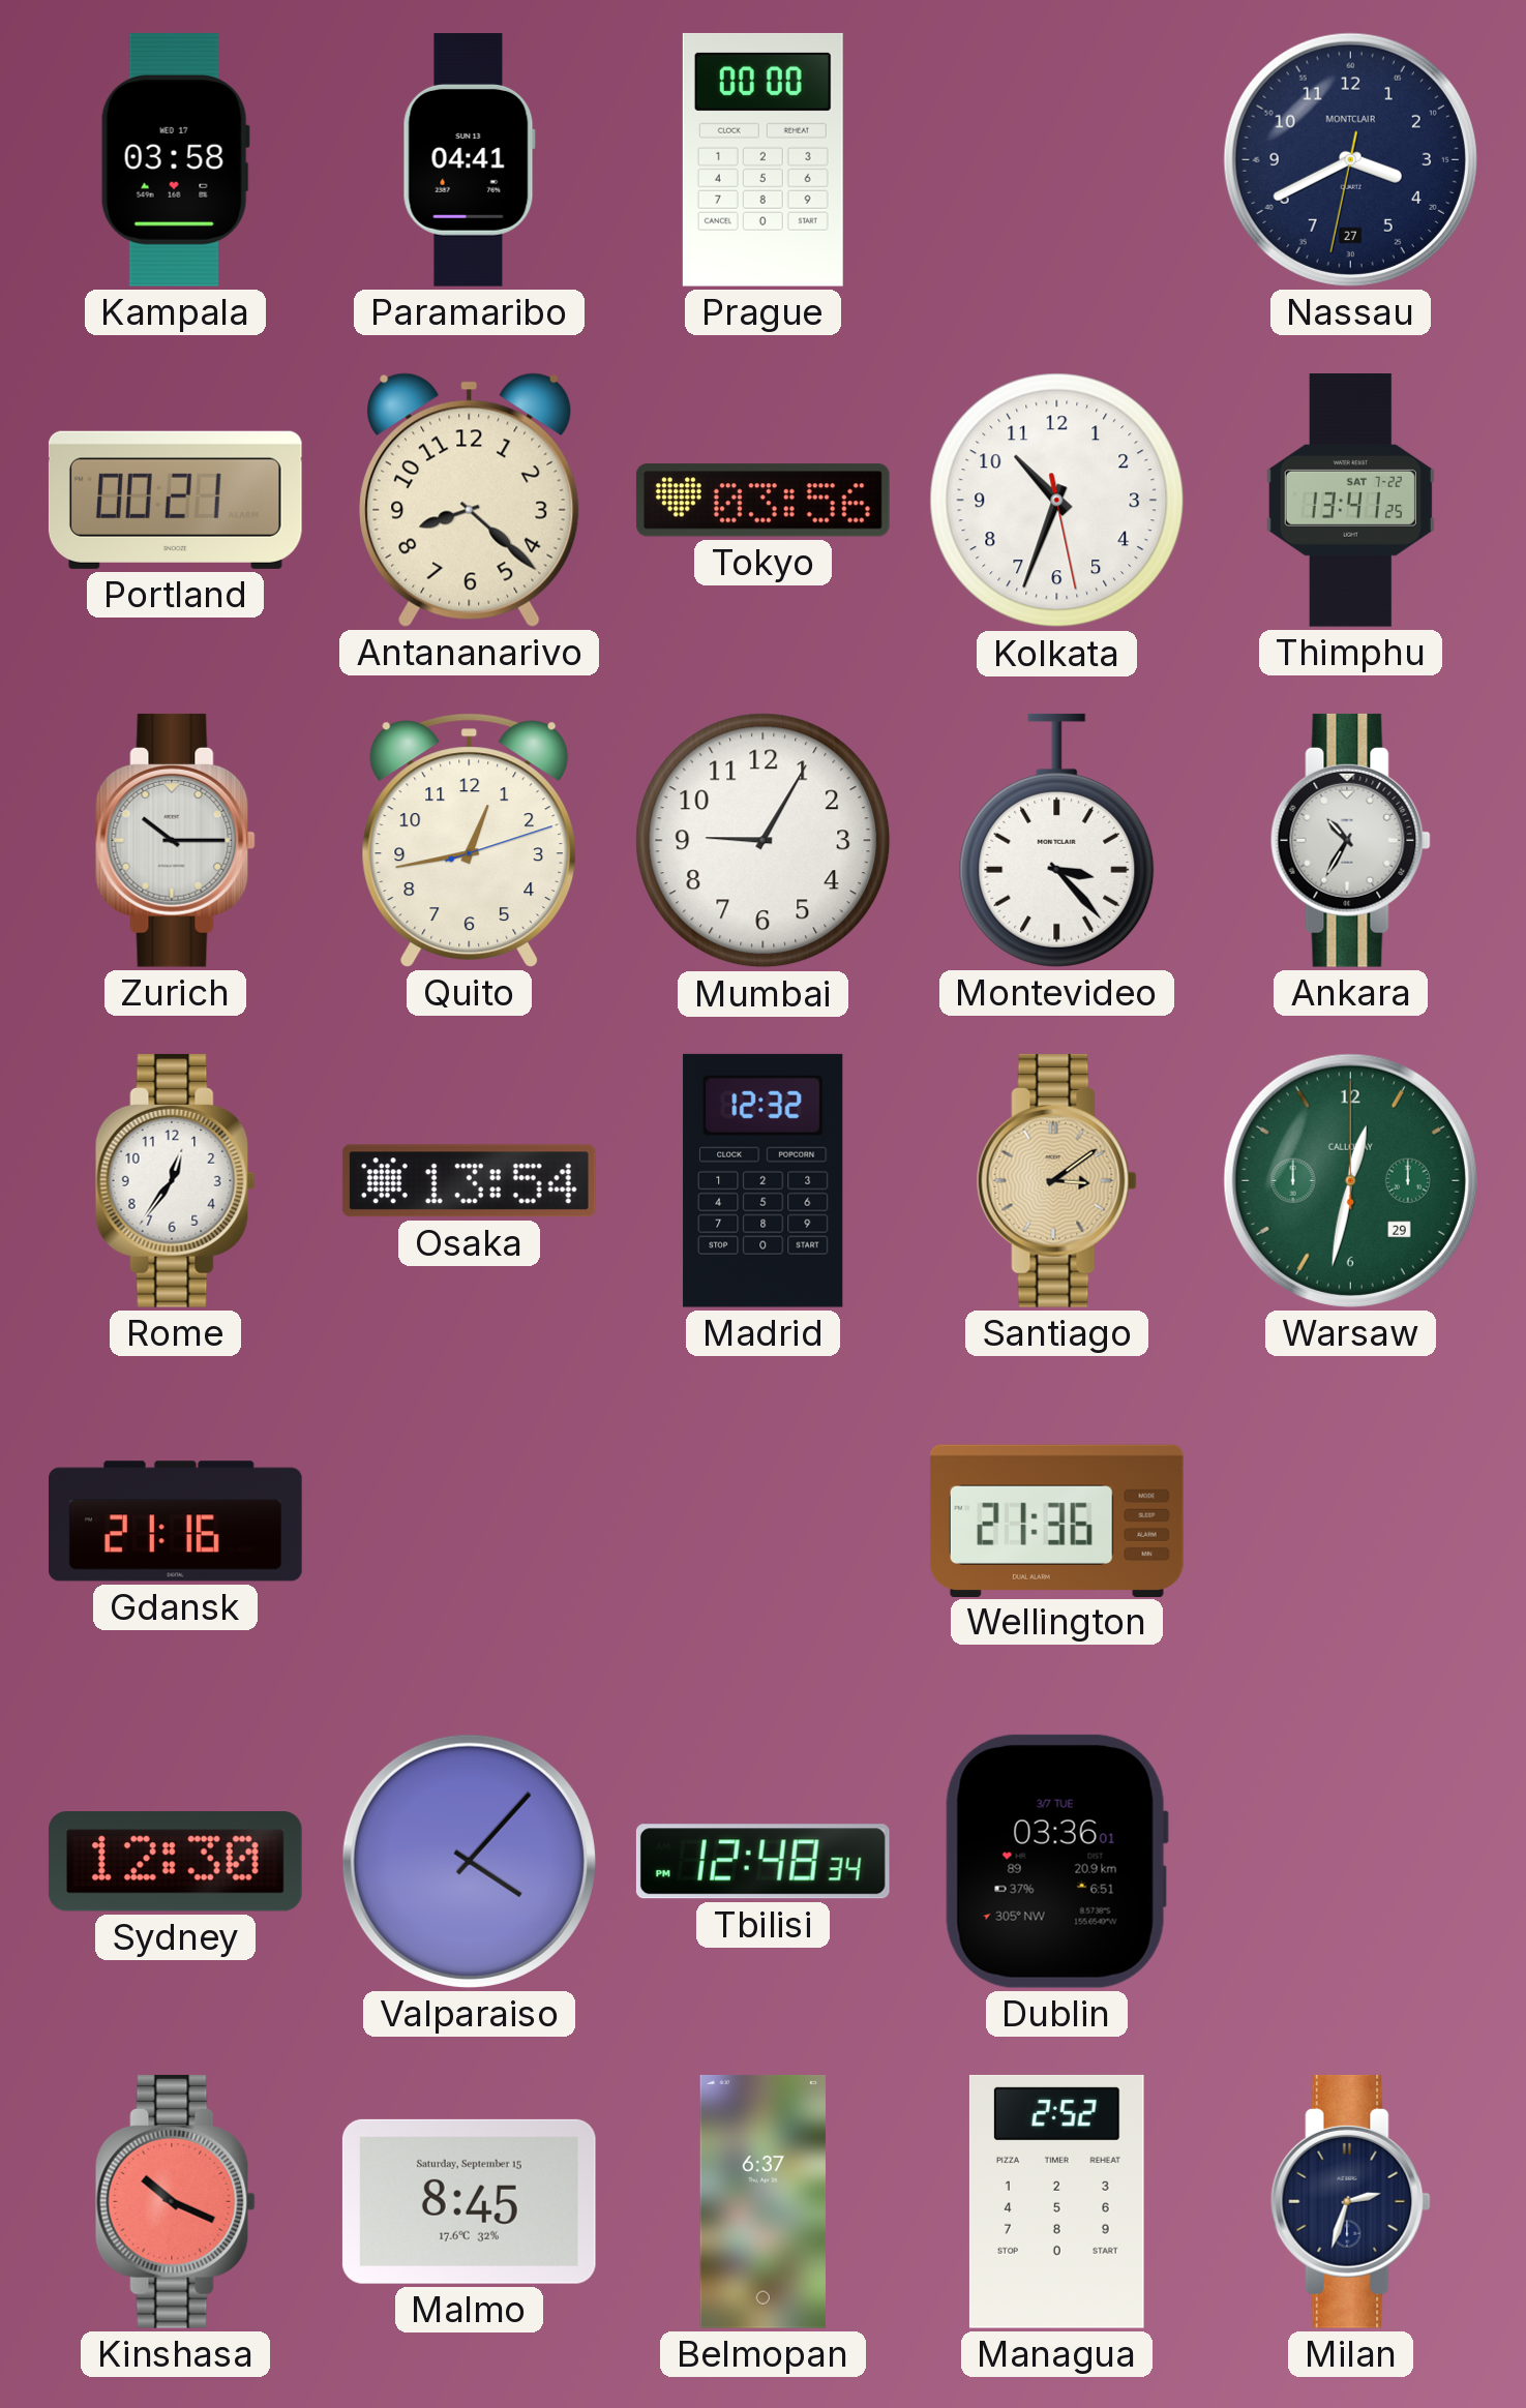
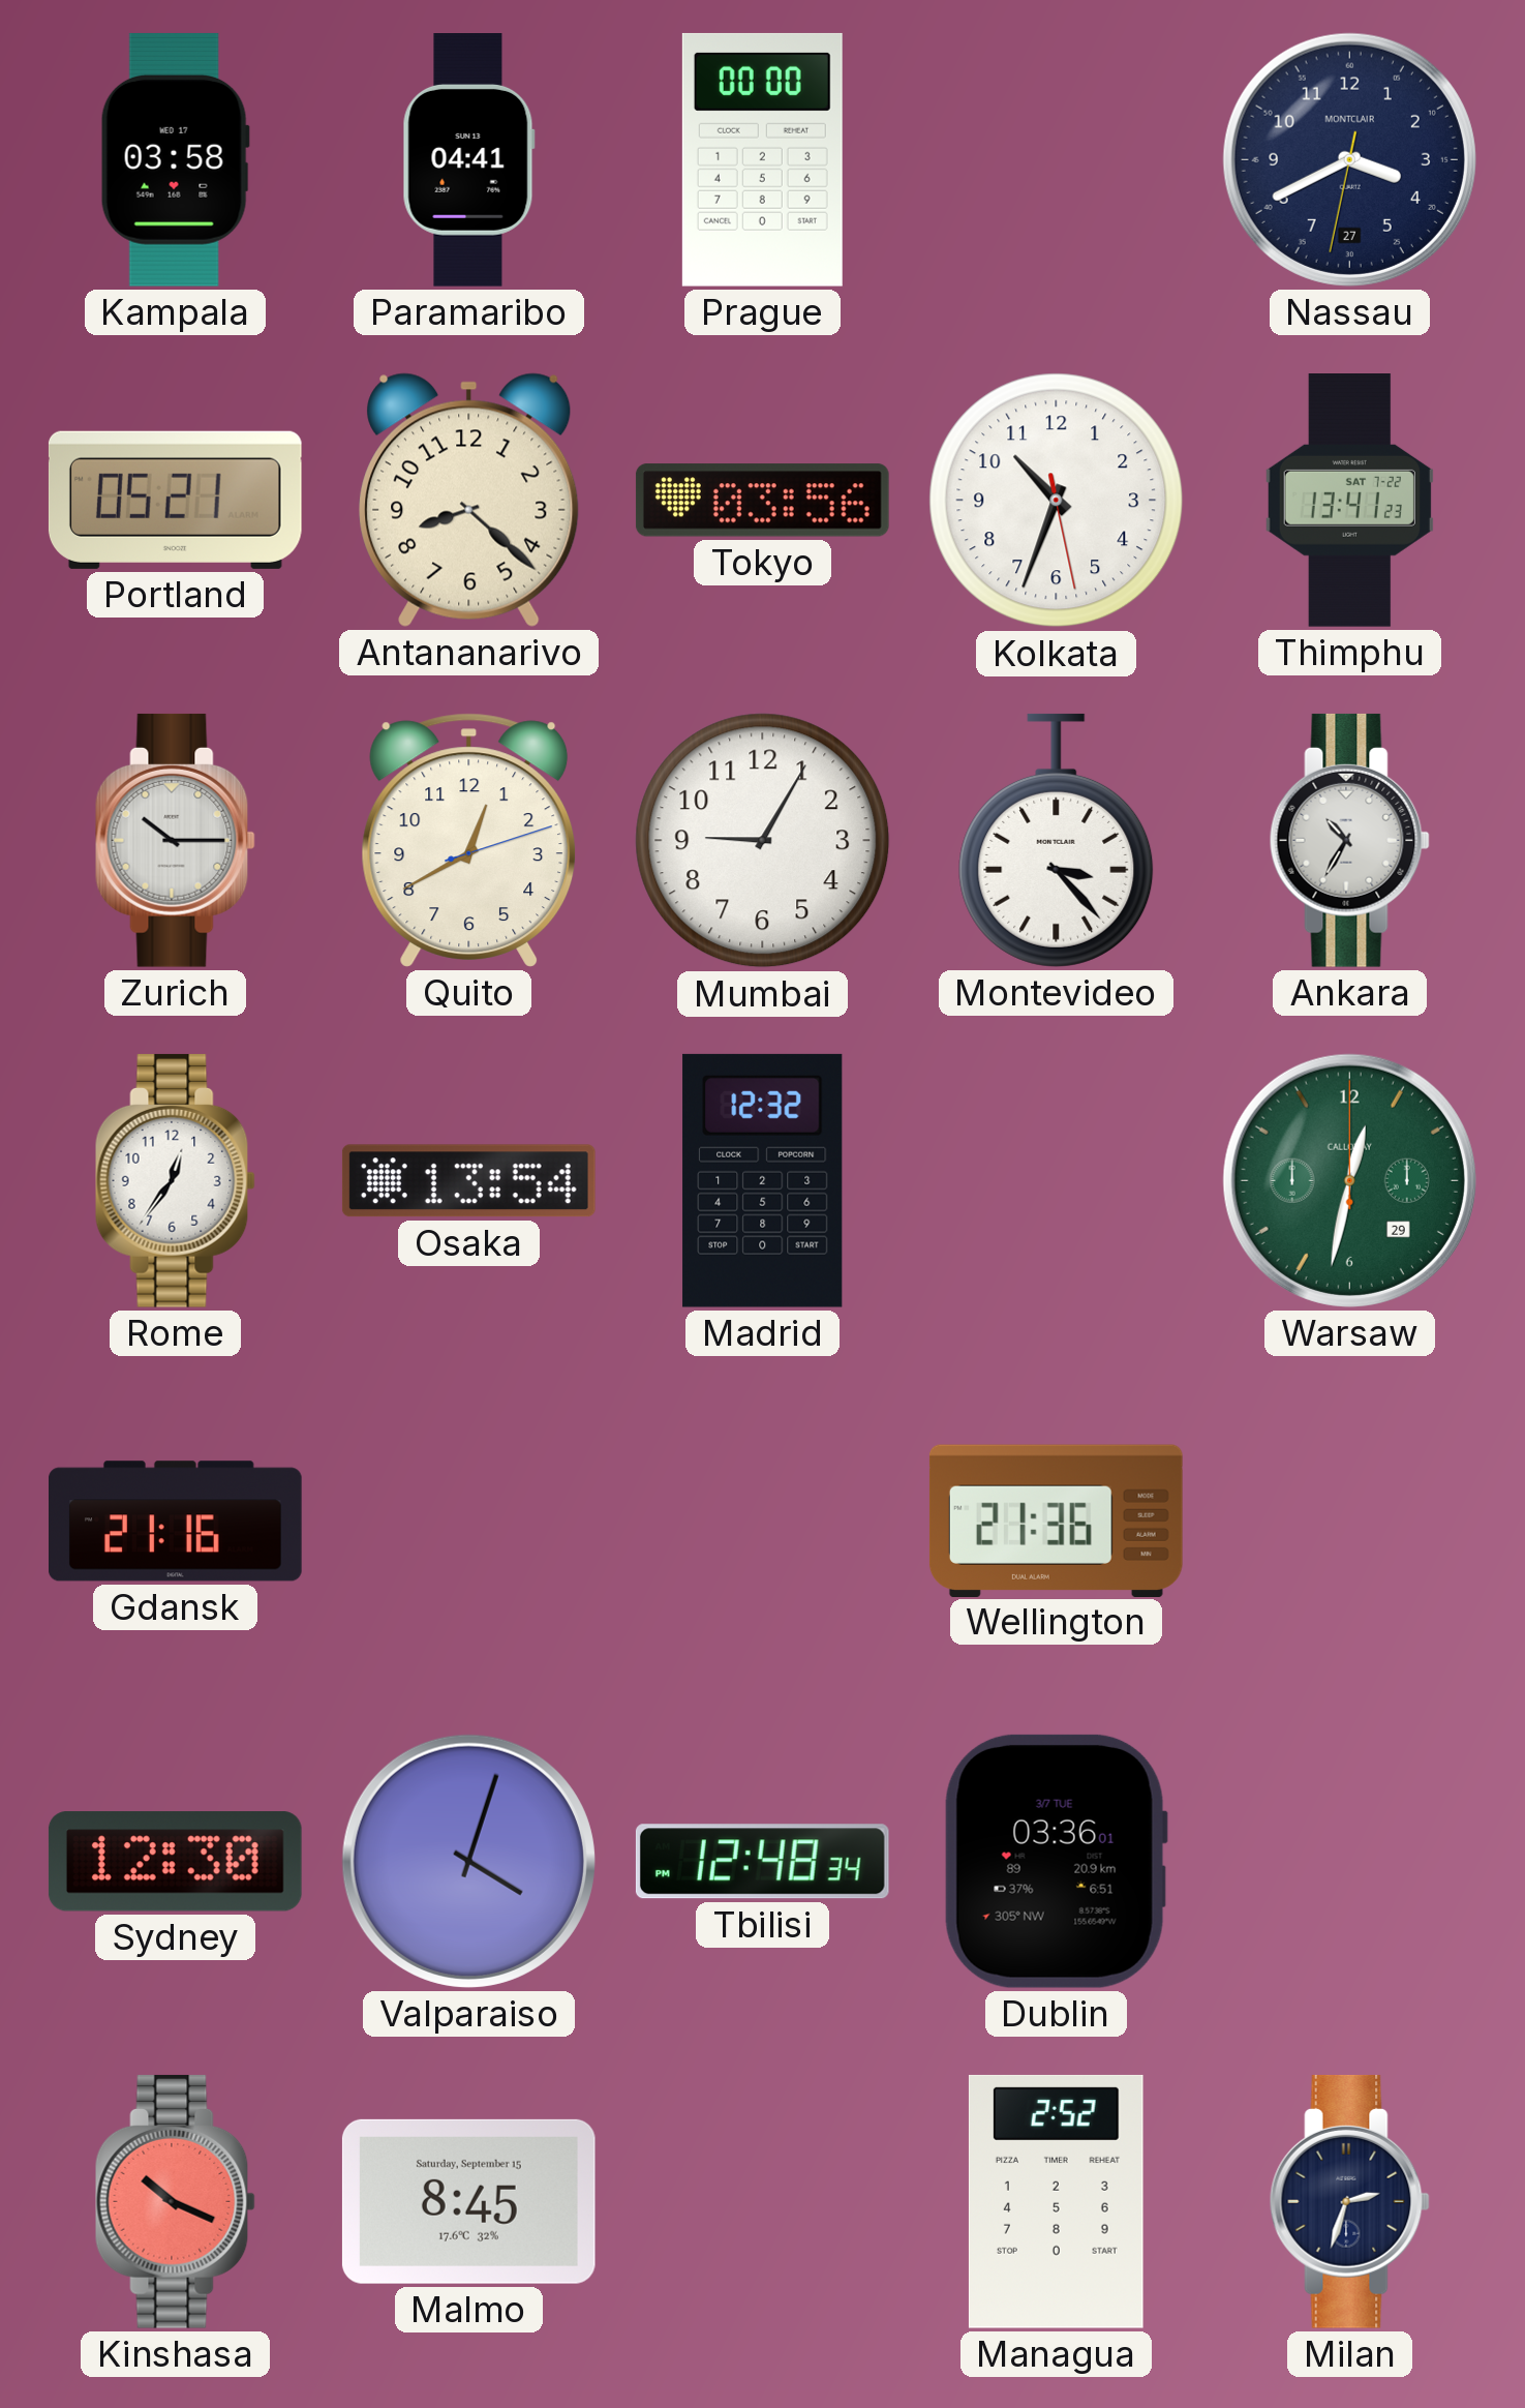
Portland: 00:21 -> 05:21 (175, 500)
Thimphu: 13:41:25 -> 13:41:23 (1349, 501)
Quito: 12:43 -> 12:40 (469, 840)
Santiago: 3:09 -> none (1056, 1180)
Valparaiso: 4:07 -> 4:03 (468, 1861)
Belmopan: 6:37 -> none (762, 2201)
